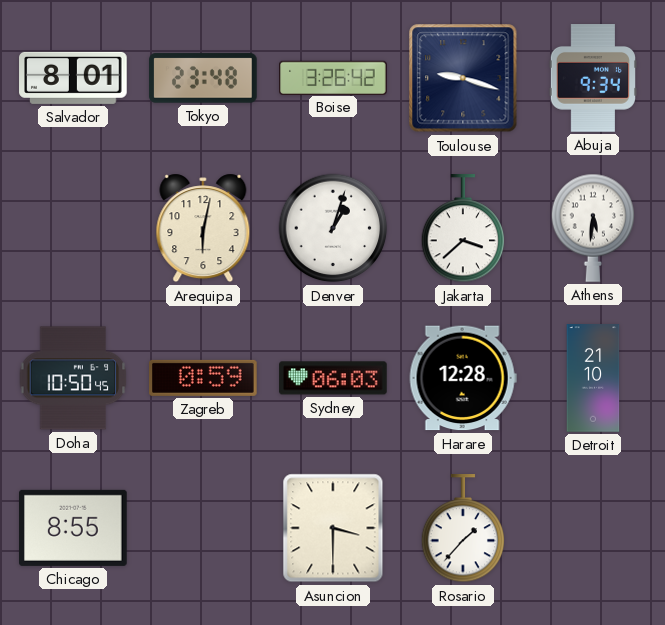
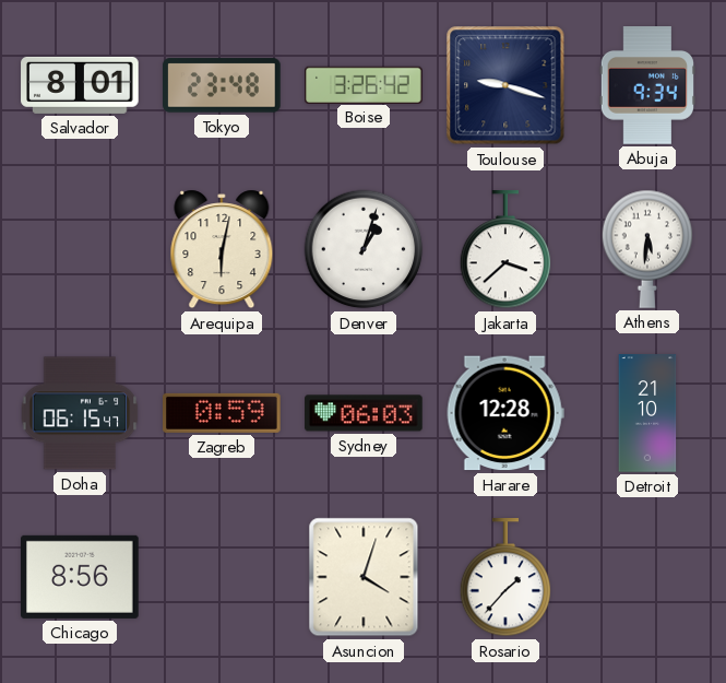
Doha: 10:50 -> 06:15 (80, 413)
Chicago: 8:55 -> 8:56 (81, 577)
Asuncion: 3:30 -> 4:03 (364, 577)
